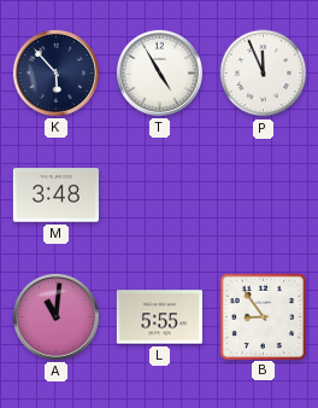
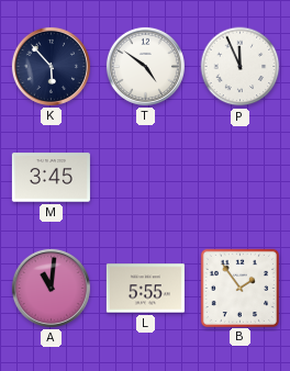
T: 4:55 -> 4:51 (145, 66)
M: 3:48 -> 3:45 (51, 178)
B: 8:54 -> 1:54 (239, 288)
